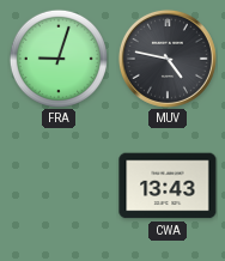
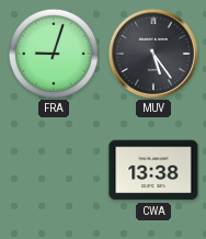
MUV: 4:47 -> 5:24 (153, 54)
CWA: 13:43 -> 13:38 (153, 170)
